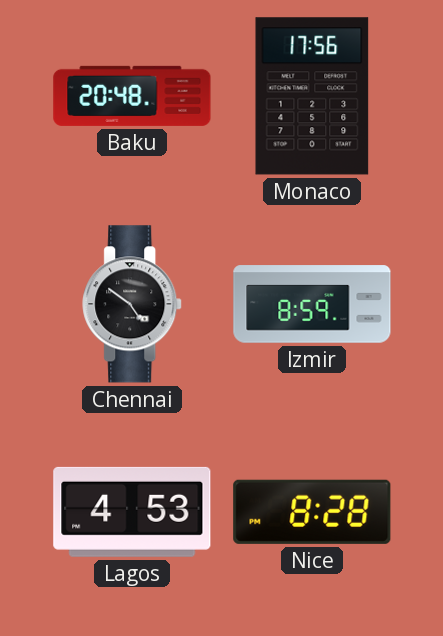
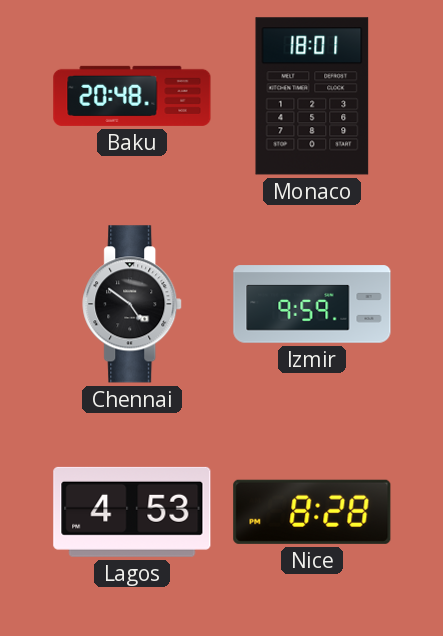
Monaco: 17:56 -> 18:01 (312, 96)
Izmir: 8:59 -> 9:59 (312, 304)
